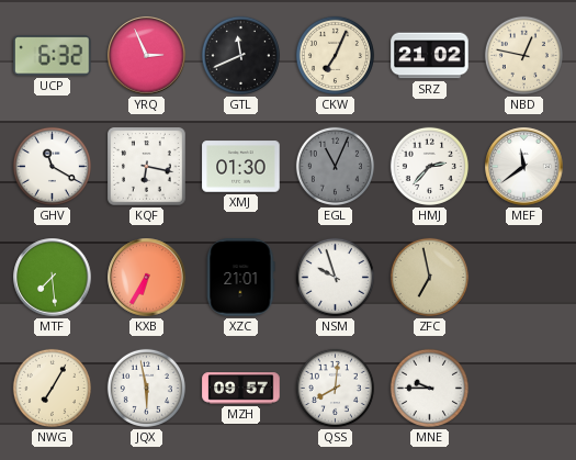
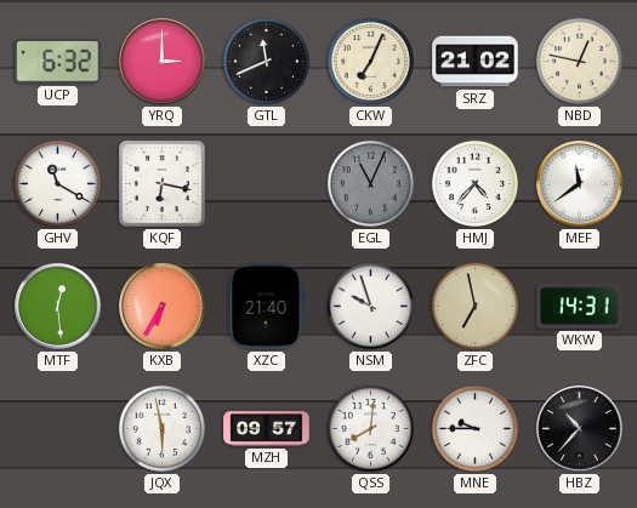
YRQ: 2:56 -> 3:00 (163, 62)
XMJ: 01:30 -> none (241, 167)
HMJ: 2:37 -> 4:37 (474, 183)
MTF: 7:29 -> 12:29 (58, 307)
XZC: 21:01 -> 21:40 (266, 307)
WKW: none -> 14:31 (580, 306)
NWG: 7:05 -> none (52, 388)
HBZ: none -> 10:37 (580, 429)
